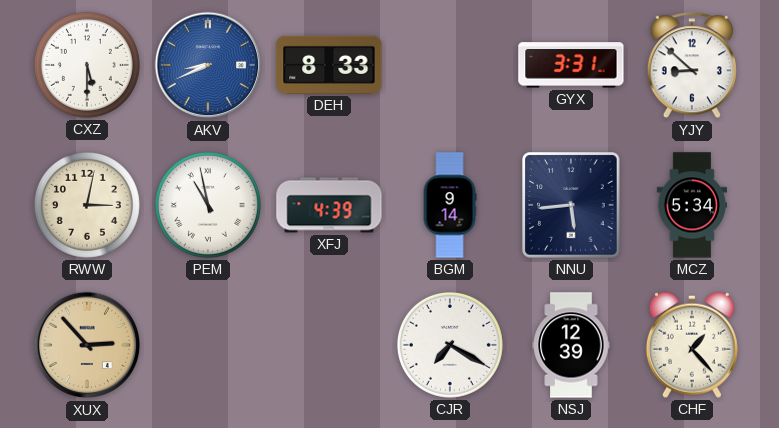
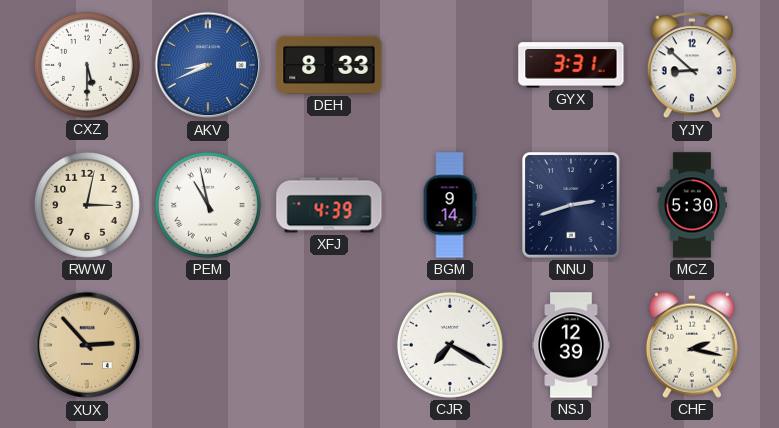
NNU: 5:44 -> 2:42 (571, 205)
MCZ: 5:34 -> 5:30 (692, 205)
CHF: 1:23 -> 2:17 (692, 345)
